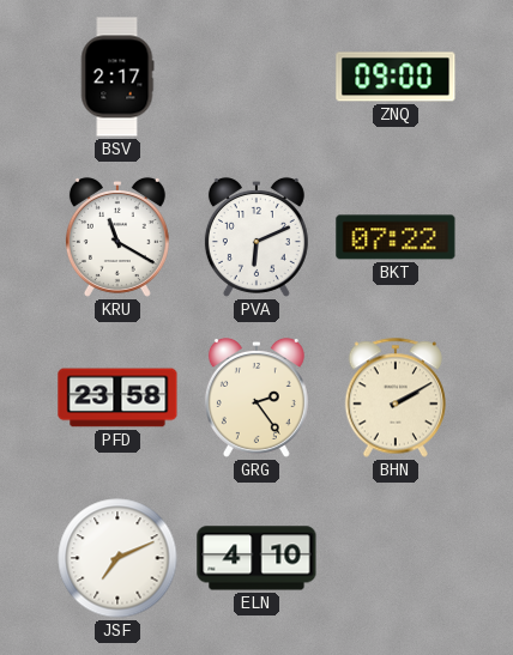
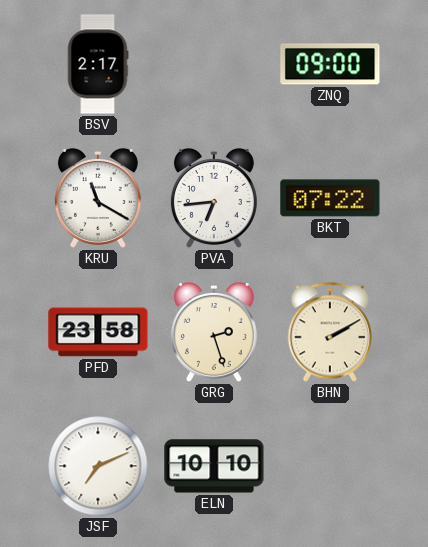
PVA: 6:11 -> 6:44 (214, 198)
GRG: 2:24 -> 2:27 (214, 332)
ELN: 4:10 -> 10:10 (214, 466)
